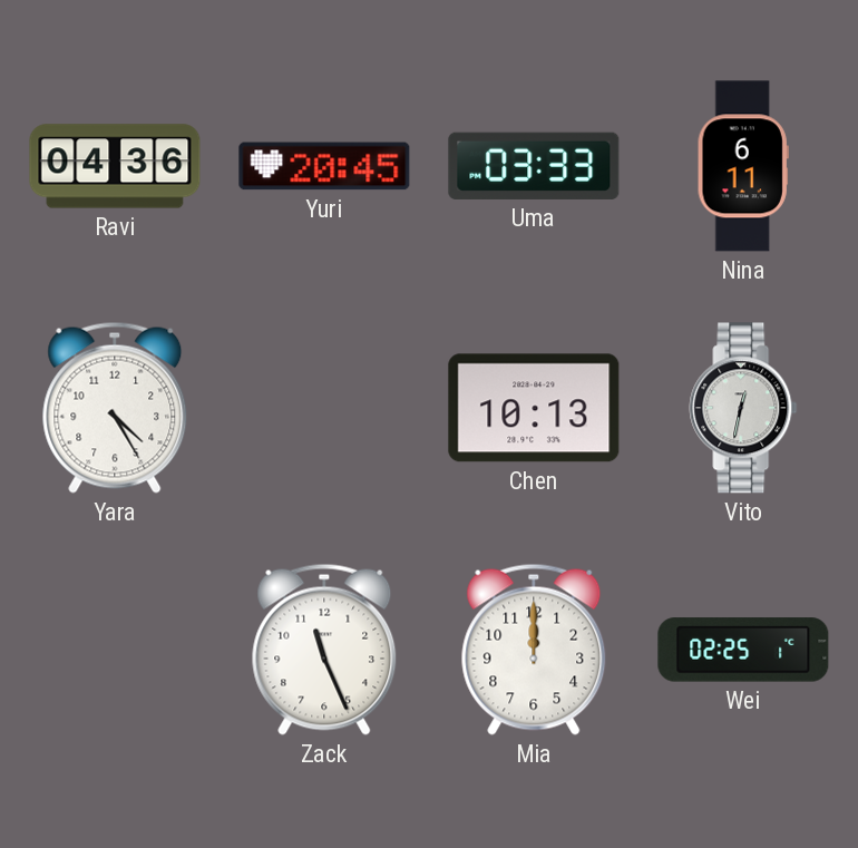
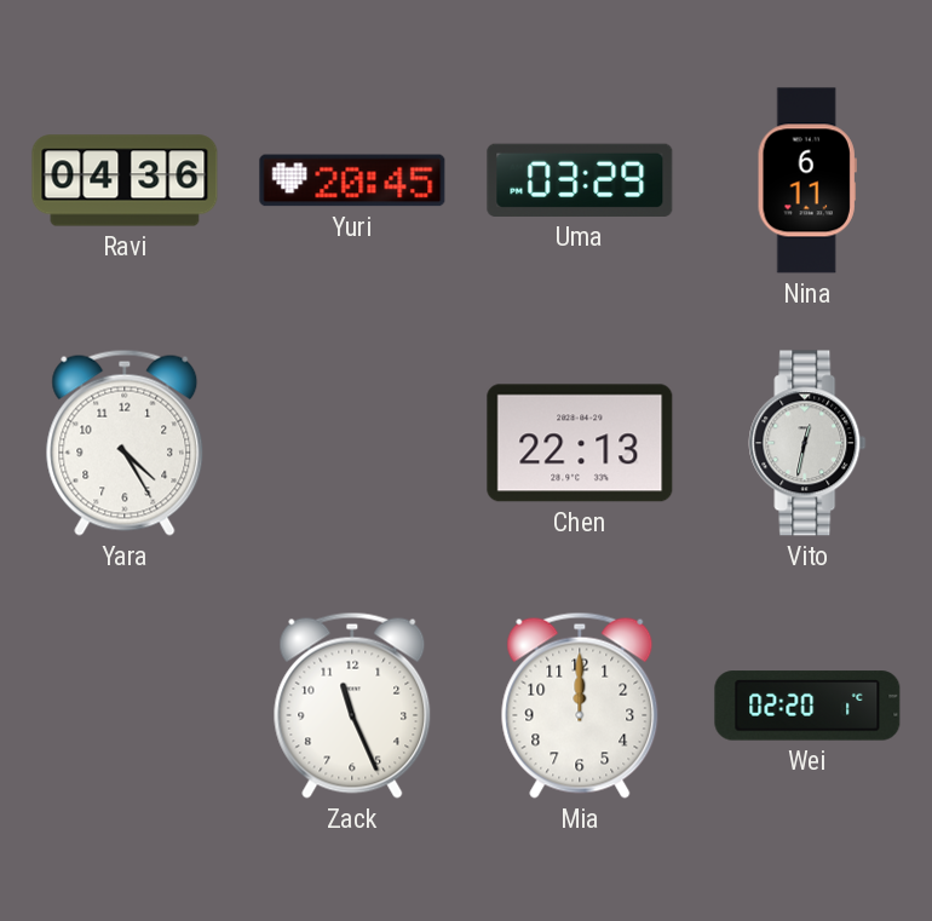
Uma: 03:33 -> 03:29 (580, 180)
Chen: 10:13 -> 22:13 (580, 443)
Wei: 02:25 -> 02:20 (807, 706)
